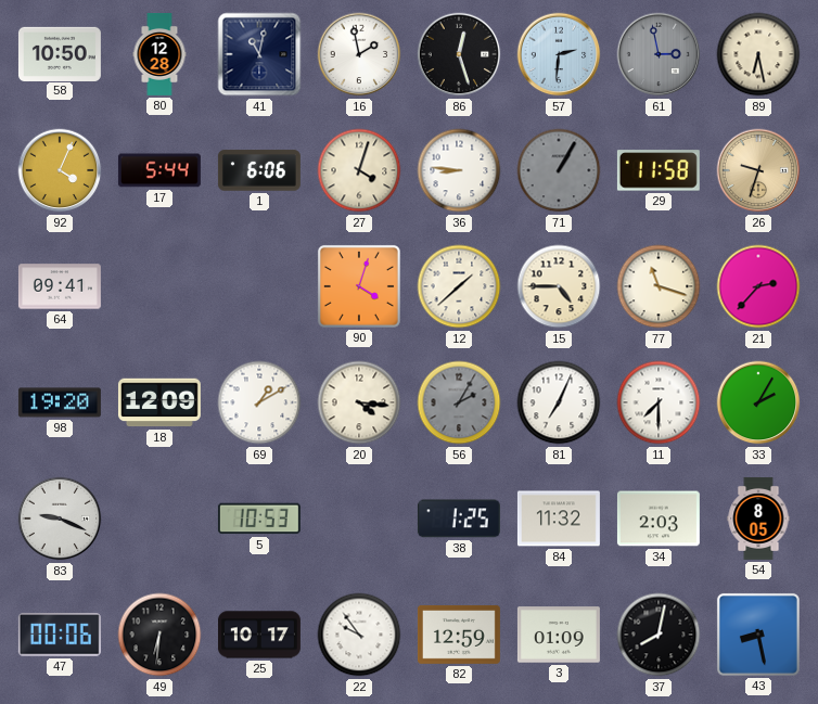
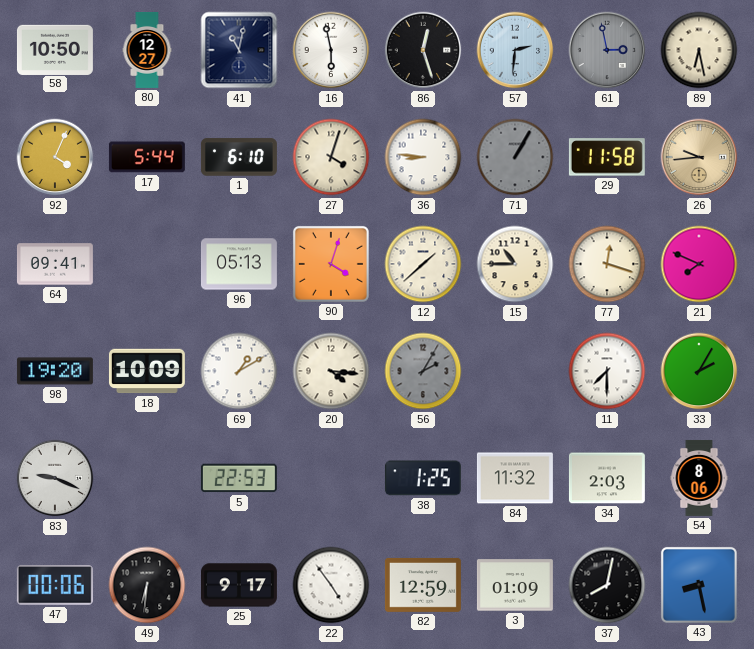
80: 12:28 -> 12:27 (147, 51)
16: 1:58 -> 5:58 (331, 50)
1: 6:06 -> 6:10 (239, 157)
26: 9:33 -> 9:44 (699, 157)
96: none -> 05:13 (239, 264)
15: 4:45 -> 10:45 (515, 264)
77: 11:18 -> 12:18 (607, 264)
21: 2:37 -> 7:49 (699, 264)
18: 12:09 -> 10:09 (147, 371)
81: 7:04 -> none (559, 402)
5: 10:53 -> 22:53 (239, 478)
54: 8:05 -> 8:06 (699, 478)
25: 10:17 -> 9:17 (239, 585)
22: 9:54 -> 4:54 (331, 585)
